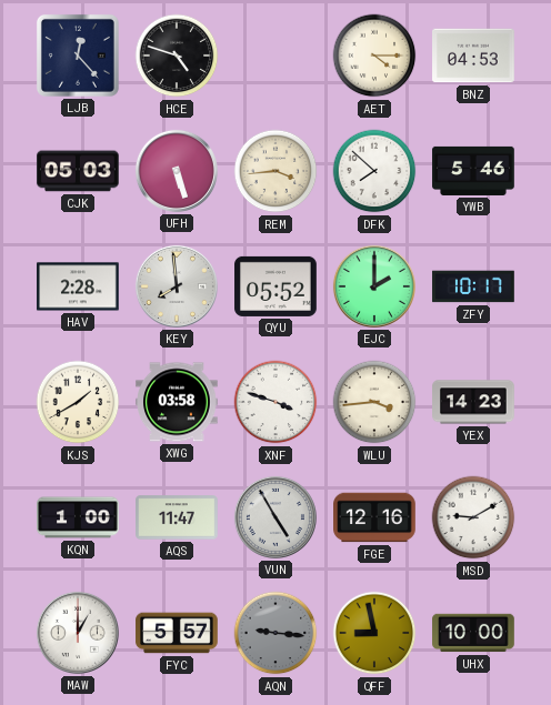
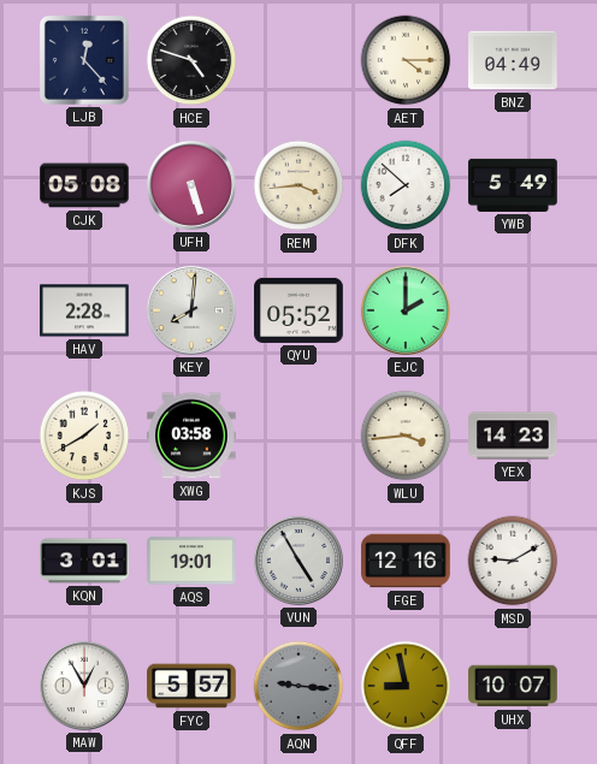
BNZ: 04:53 -> 04:49 (513, 60)
CJK: 05:03 -> 05:08 (84, 185)
YWB: 5:46 -> 5:49 (513, 185)
KEY: 7:59 -> 8:01 (191, 310)
ZFY: 10:17 -> none (473, 286)
XNF: 3:48 -> none (275, 402)
KQN: 1:00 -> 3:01 (84, 561)
AQS: 11:47 -> 19:01 (191, 561)
MAW: 1:00 -> 12:55 (84, 686)
UHX: 10:00 -> 10:07 (513, 686)
